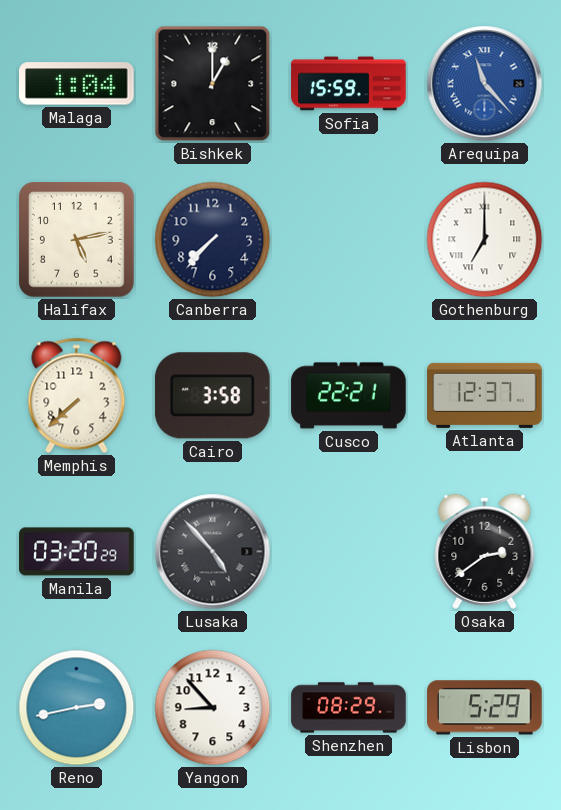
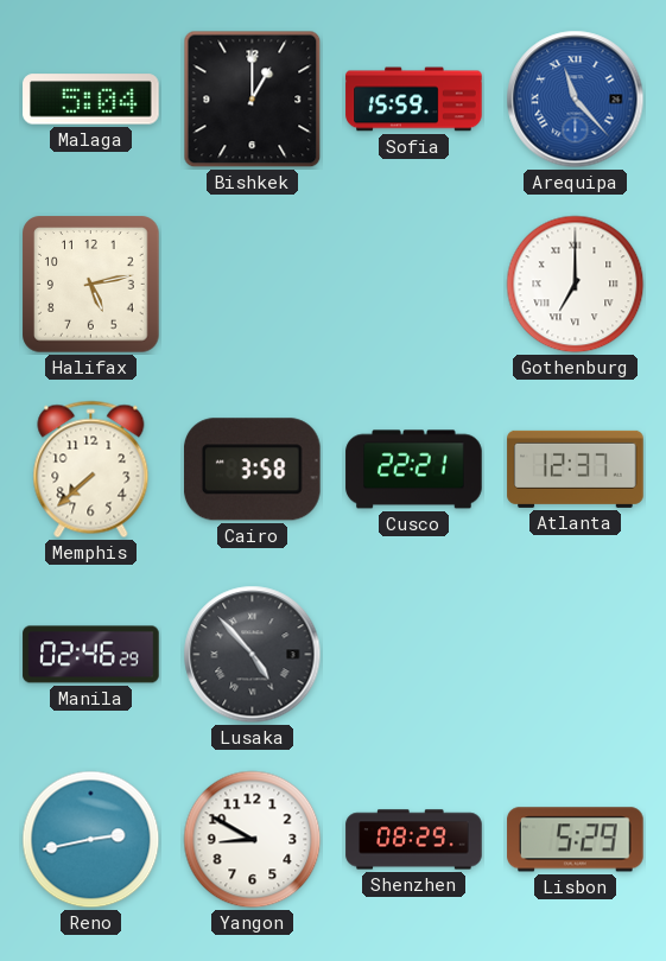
Malaga: 1:04 -> 5:04 (91, 100)
Canberra: 7:37 -> none (213, 240)
Manila: 03:20 -> 02:46 (91, 655)
Osaka: 2:39 -> none (485, 551)
Yangon: 8:53 -> 8:50 (253, 840)
